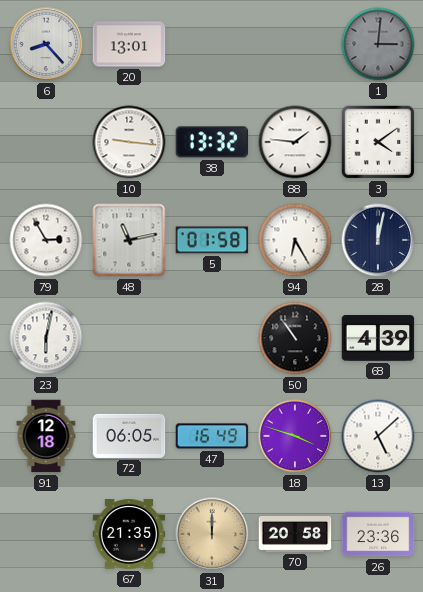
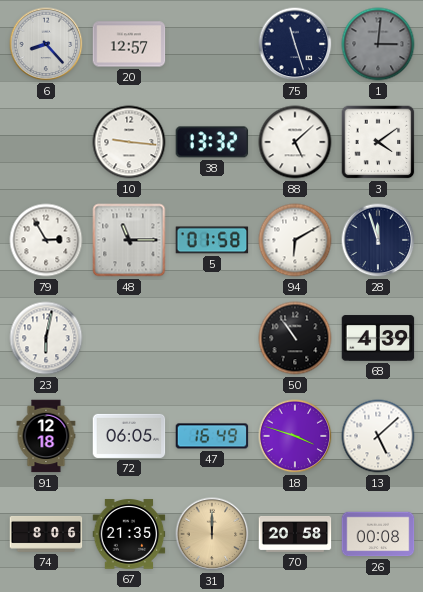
20: 13:01 -> 12:57 (129, 44)
75: none -> 11:27 (295, 44)
88: 1:46 -> 5:08 (295, 142)
48: 11:13 -> 11:15 (129, 240)
94: 6:25 -> 6:10 (295, 240)
28: 12:02 -> 11:57 (378, 240)
74: none -> 8:06 (46, 534)
26: 23:36 -> 00:08 (378, 534)
